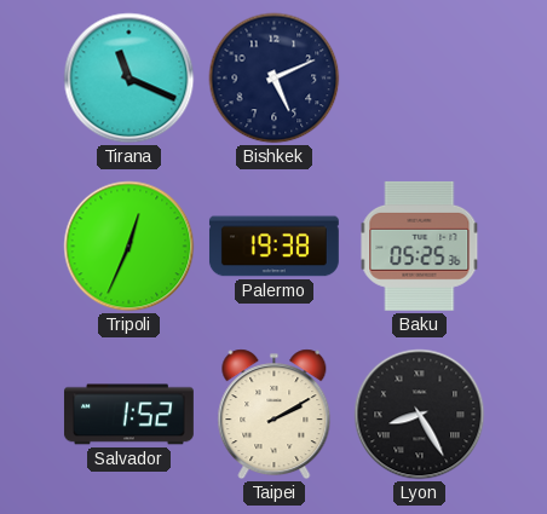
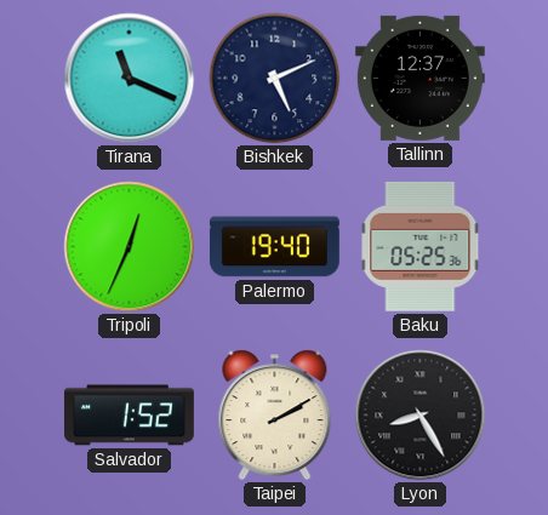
Tallinn: none -> 12:37 (419, 78)
Palermo: 19:38 -> 19:40 (274, 247)
